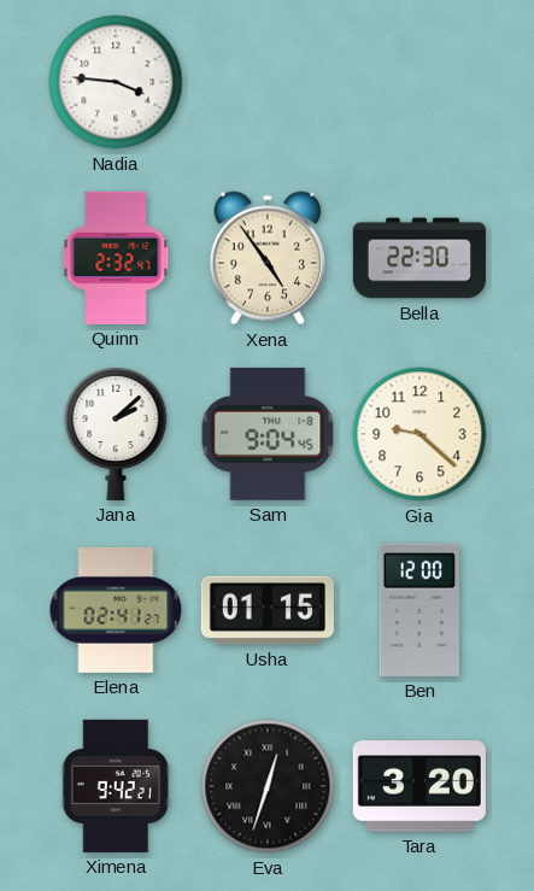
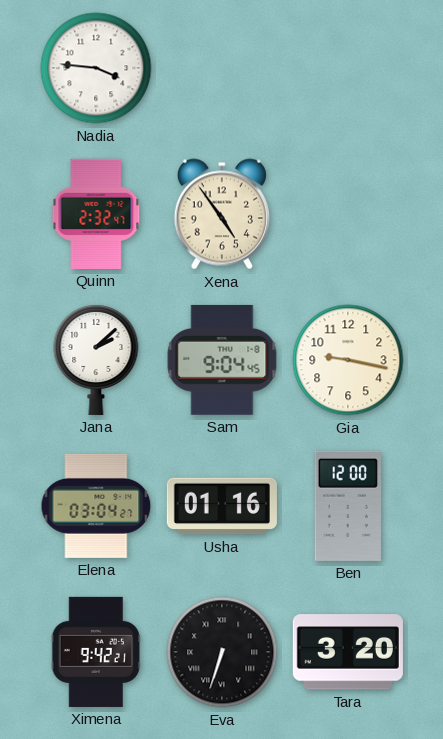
Bella: 22:30 -> none (419, 258)
Gia: 9:22 -> 9:17 (348, 360)
Elena: 02:41 -> 03:04 (96, 506)
Usha: 01:15 -> 01:16 (222, 506)
Eva: 12:33 -> 6:33 (222, 652)
